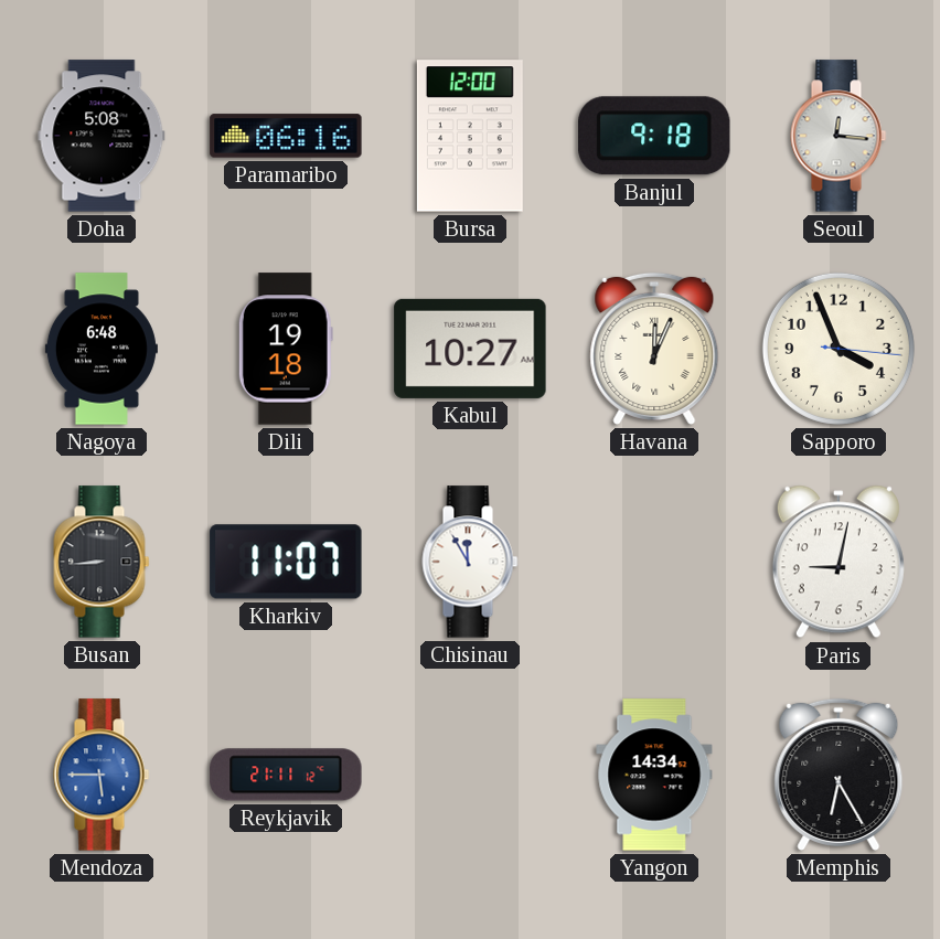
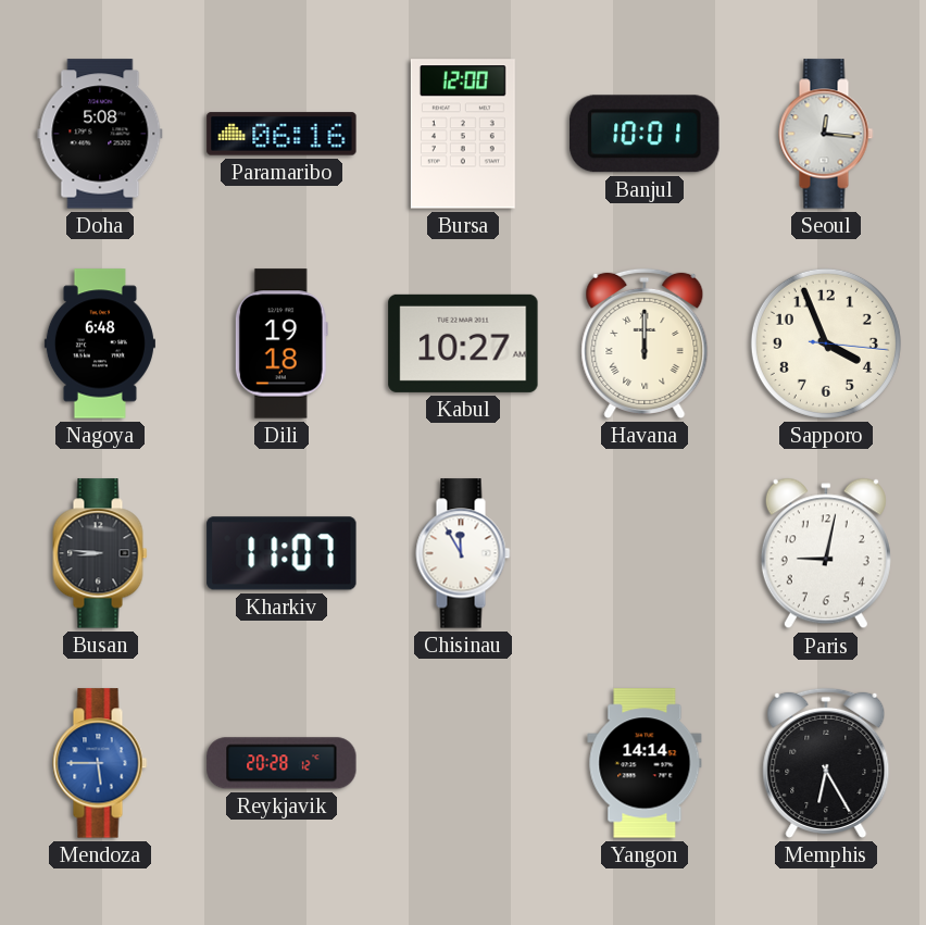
Banjul: 9:18 -> 10:01 (646, 134)
Havana: 12:04 -> 12:00 (645, 343)
Busan: 8:44 -> 8:46 (100, 553)
Reykjavik: 21:11 -> 20:28 (281, 763)
Yangon: 14:34 -> 14:14 (645, 763)
